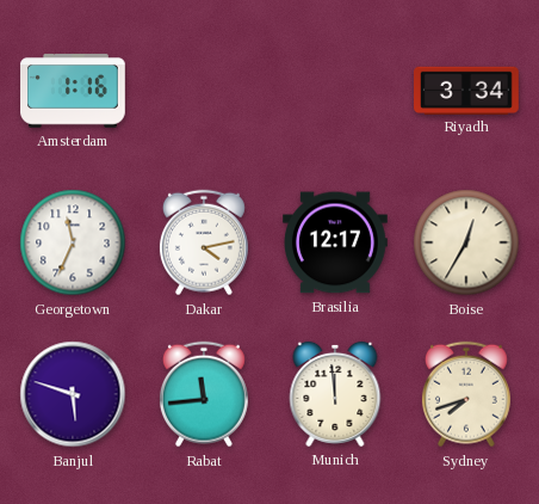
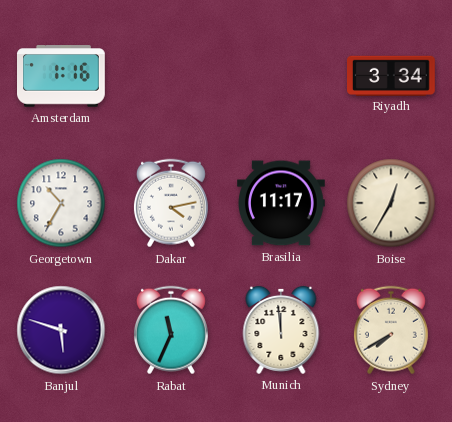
Georgetown: 11:34 -> 10:35 (61, 203)
Brasilia: 12:17 -> 11:17 (282, 203)
Rabat: 11:44 -> 11:34 (171, 330)
Sydney: 7:42 -> 7:40 (391, 330)
